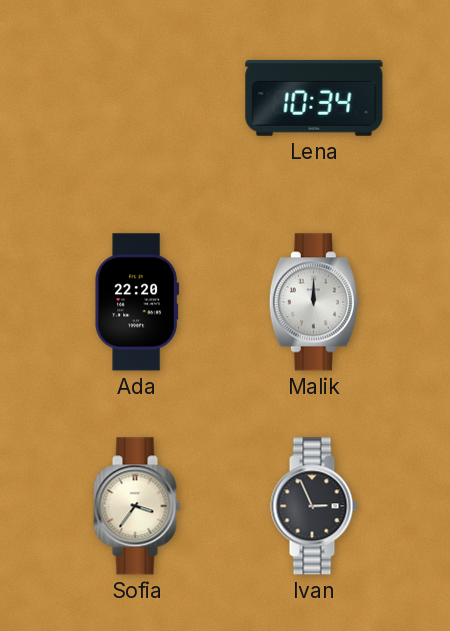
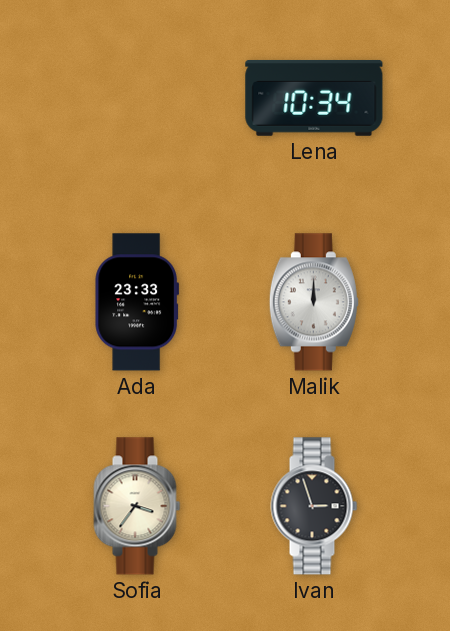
Ada: 22:20 -> 23:33 (137, 302)
Ivan: 2:56 -> 2:57 (314, 506)
